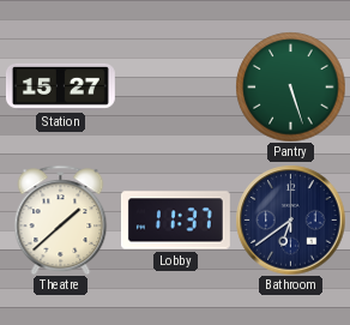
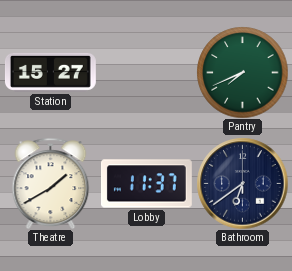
Pantry: 5:27 -> 7:41 (242, 72)
Theatre: 1:38 -> 1:40 (51, 183)
